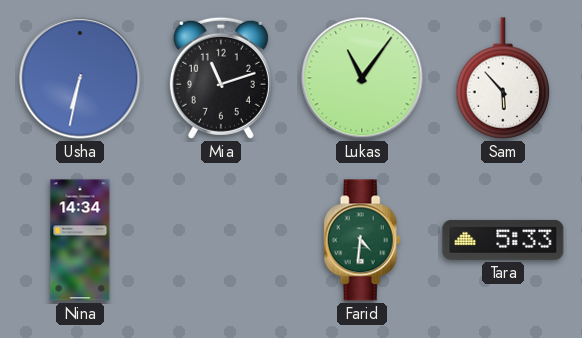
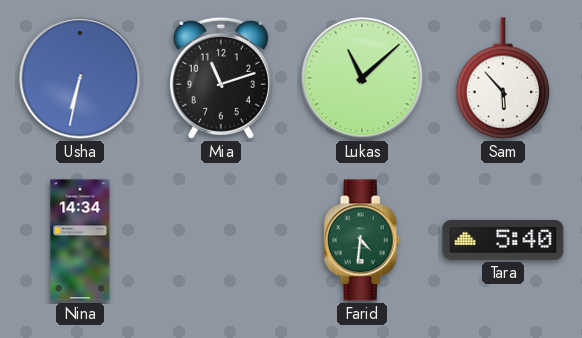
Lukas: 11:06 -> 11:08 (362, 78)
Tara: 5:33 -> 5:40 (503, 240)
